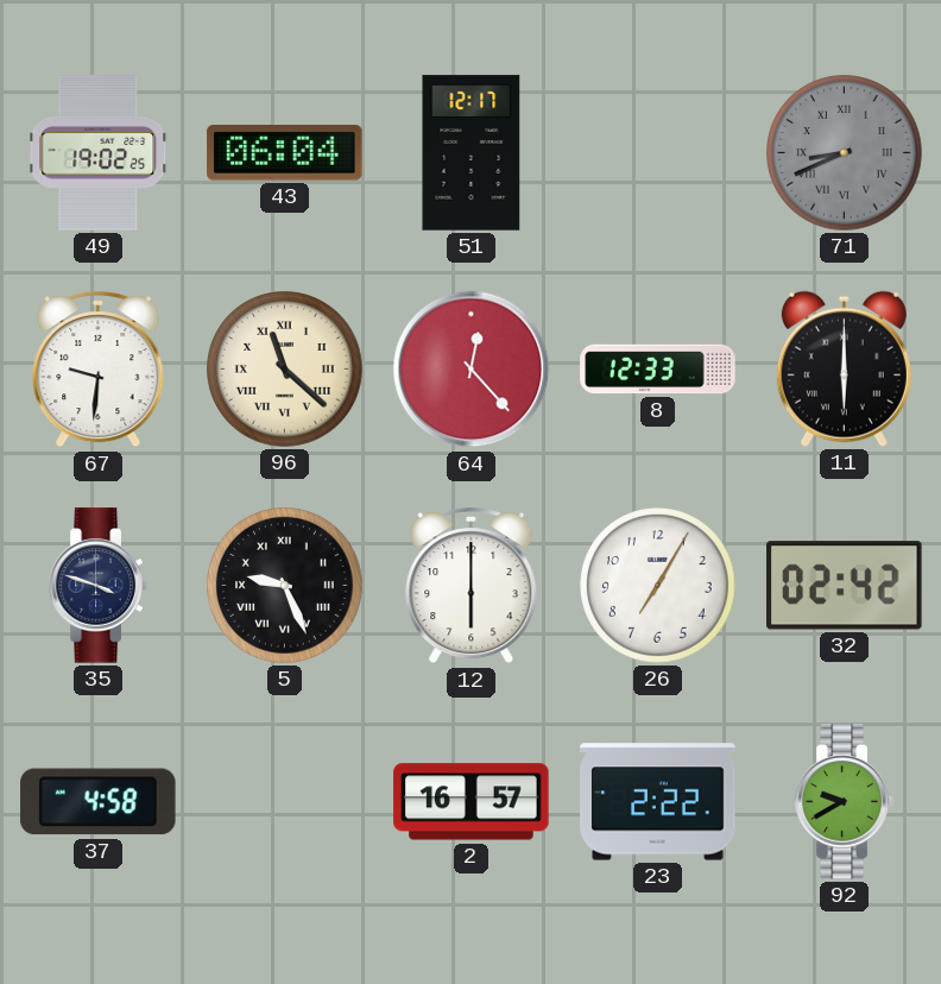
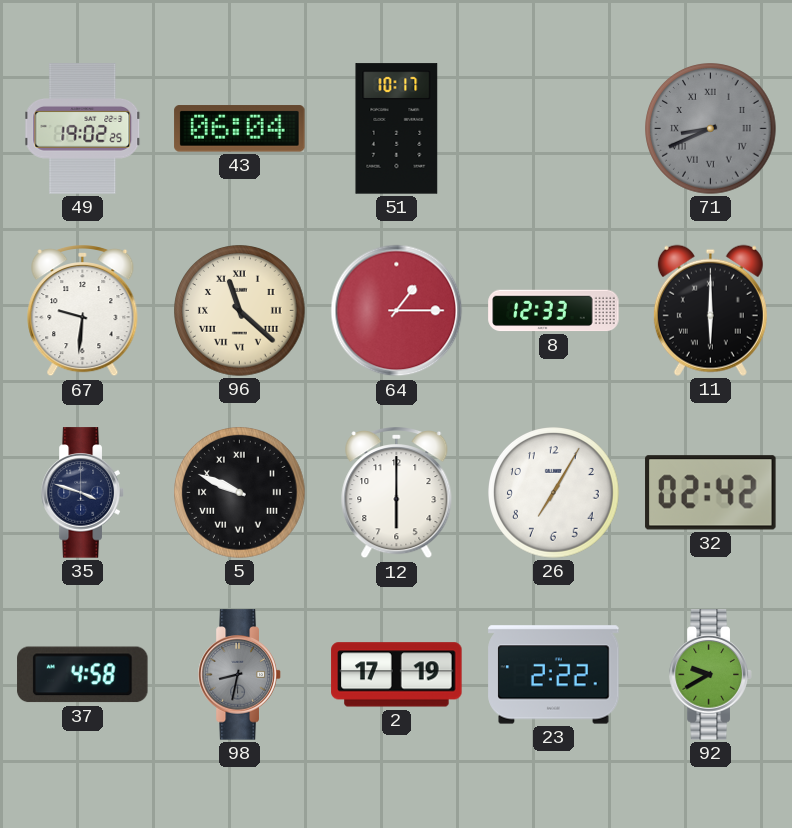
51: 12:17 -> 10:17 (397, 129)
64: 12:23 -> 1:15 (397, 311)
5: 9:26 -> 9:49 (240, 493)
98: none -> 8:32 (240, 675)
2: 16:57 -> 17:19 (397, 675)
